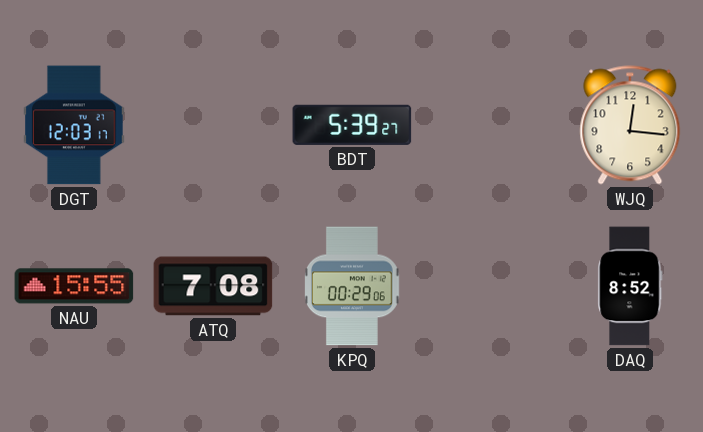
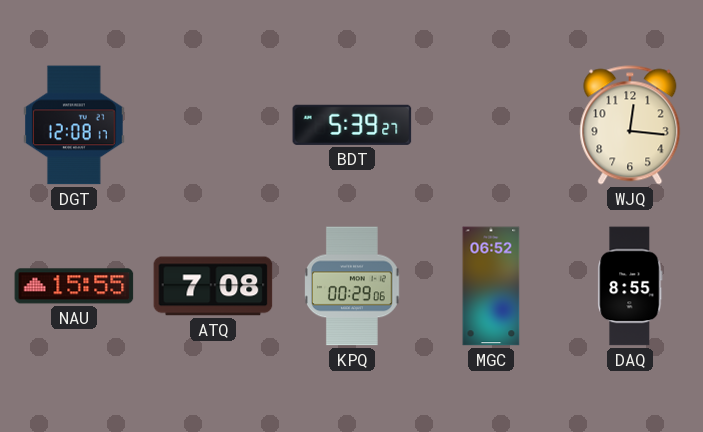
DGT: 12:03 -> 12:08 (75, 125)
MGC: none -> 06:52 (491, 286)
DAQ: 8:52 -> 8:55 (630, 286)
